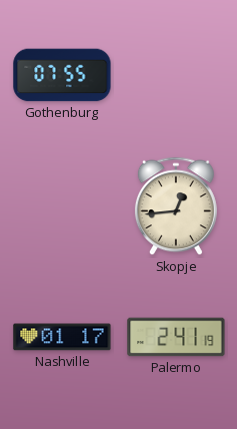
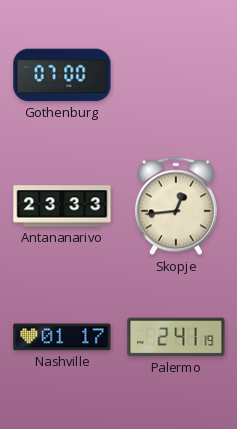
Gothenburg: 07:55 -> 07:00 (62, 75)
Antananarivo: none -> 23:33 (62, 206)
